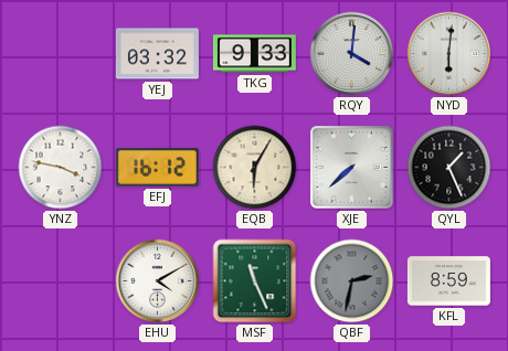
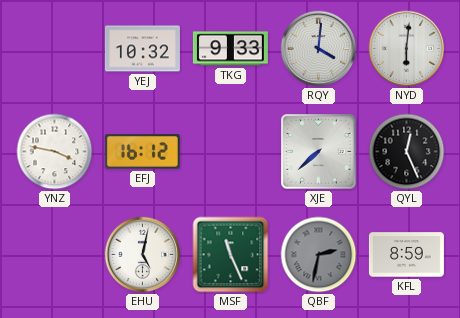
YEJ: 03:32 -> 10:32 (142, 49)
EQB: 6:05 -> none (255, 168)
QYL: 1:26 -> 12:26 (407, 152)
EHU: 4:10 -> 5:02 (143, 255)
